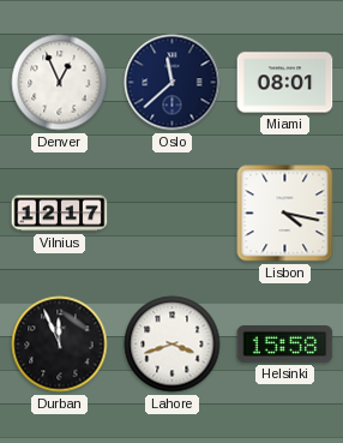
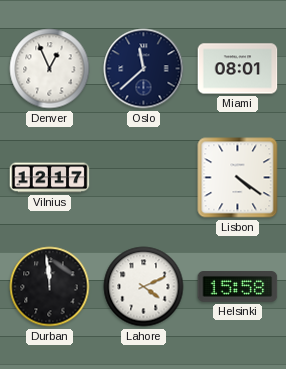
Lisbon: 4:17 -> 4:21 (238, 178)
Durban: 11:56 -> 11:59 (50, 287)
Lahore: 3:42 -> 4:11 (144, 287)
